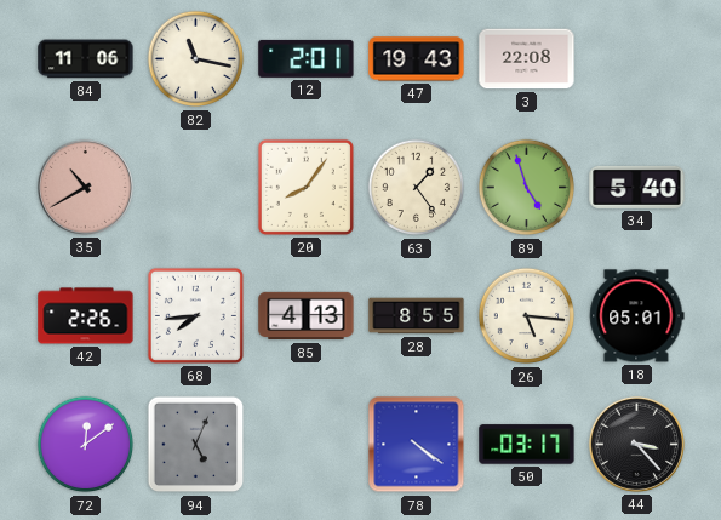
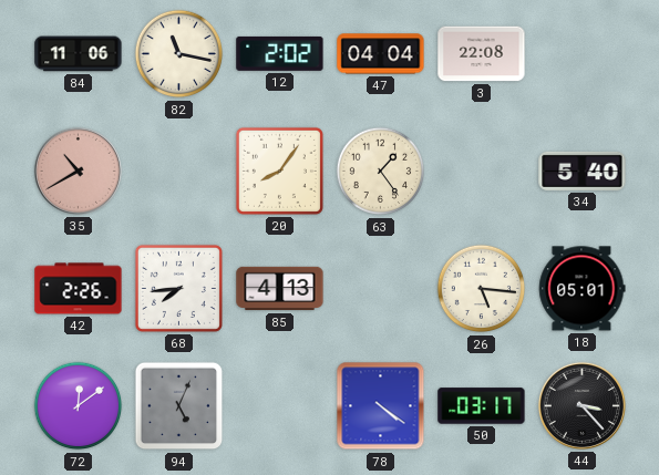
12: 2:01 -> 2:02 (280, 53)
47: 19:43 -> 04:04 (381, 54)
89: 4:57 -> none (527, 188)
28: 8:55 -> none (417, 316)
